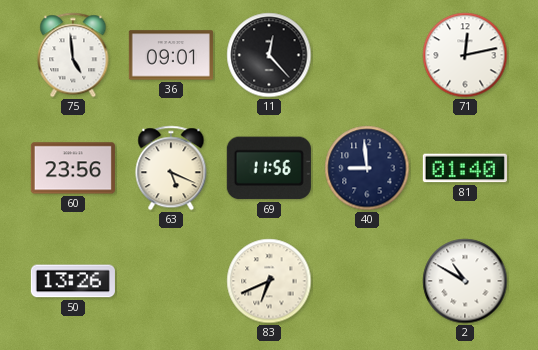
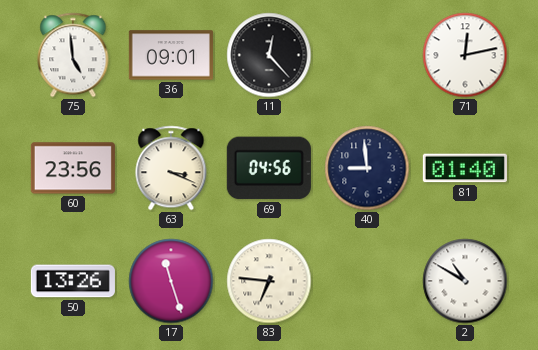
63: 5:19 -> 3:19 (171, 168)
69: 11:56 -> 04:56 (269, 168)
17: none -> 11:27 (171, 281)
83: 6:41 -> 6:46 (269, 281)
